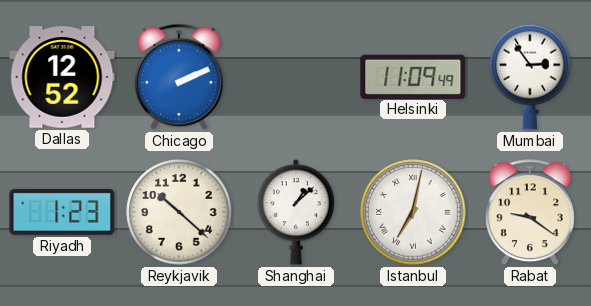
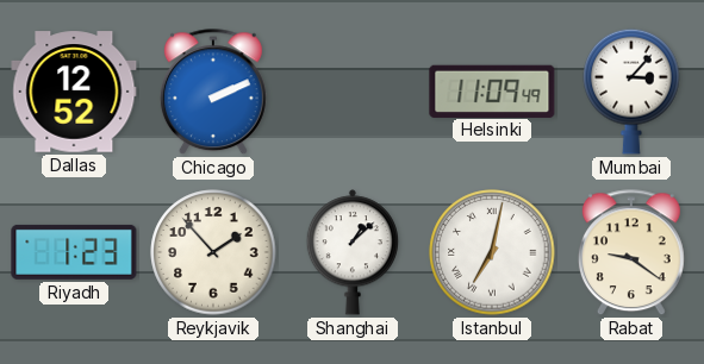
Mumbai: 2:54 -> 3:07 (631, 92)
Reykjavik: 10:22 -> 1:53 (213, 252)
